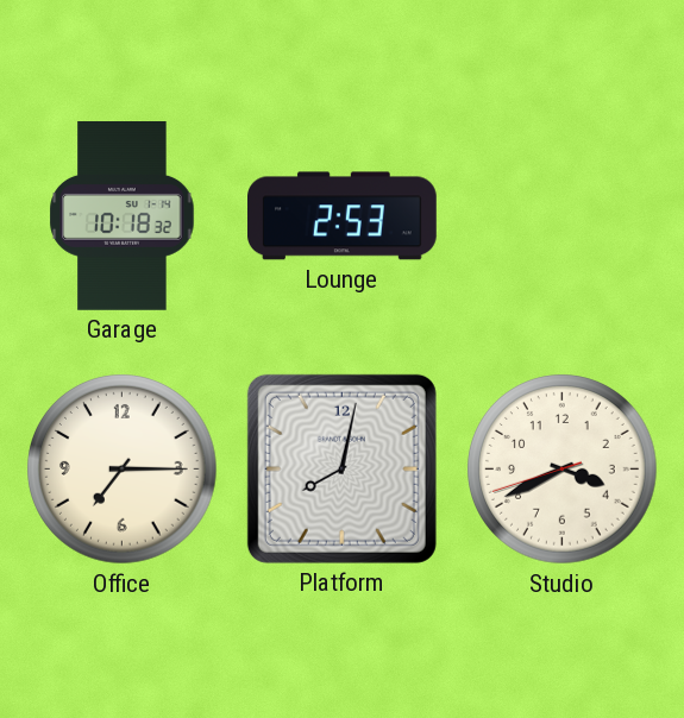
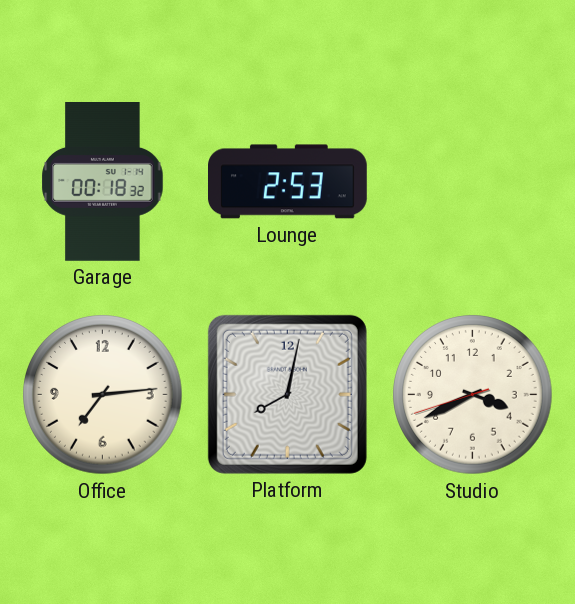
Garage: 10:18 -> 00:18 (103, 182)
Office: 7:15 -> 7:14 (103, 395)
